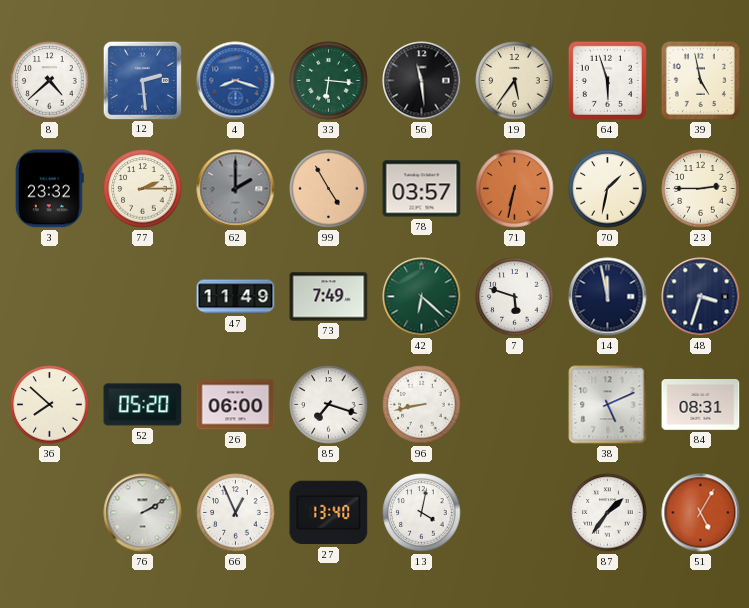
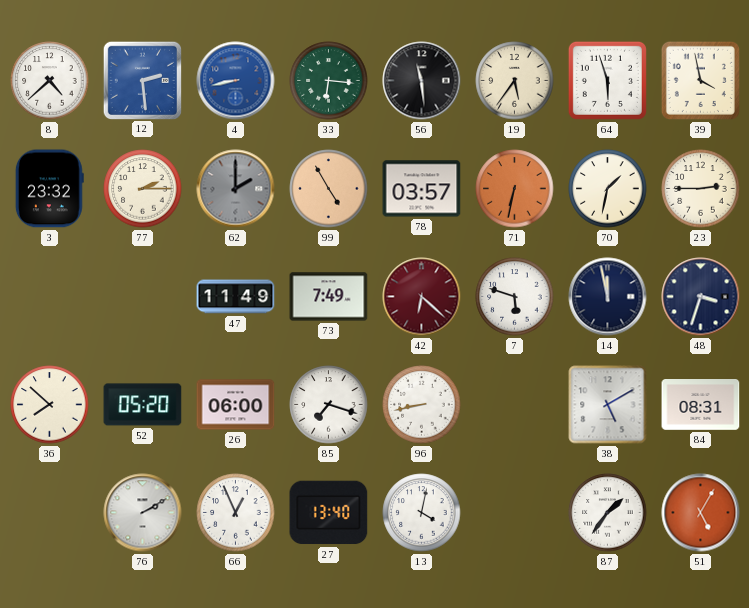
4: 8:18 -> 8:43 (236, 81)
39: 4:58 -> 3:58 (700, 80)
42 dial: green -> burgundy (422, 297)
38: 5:11 -> 5:10 (608, 405)
